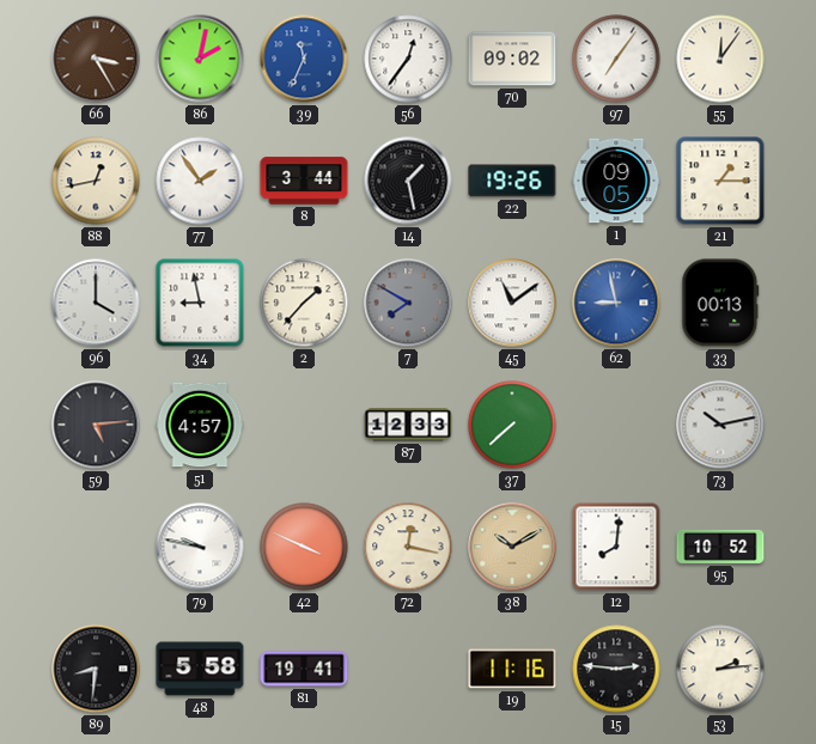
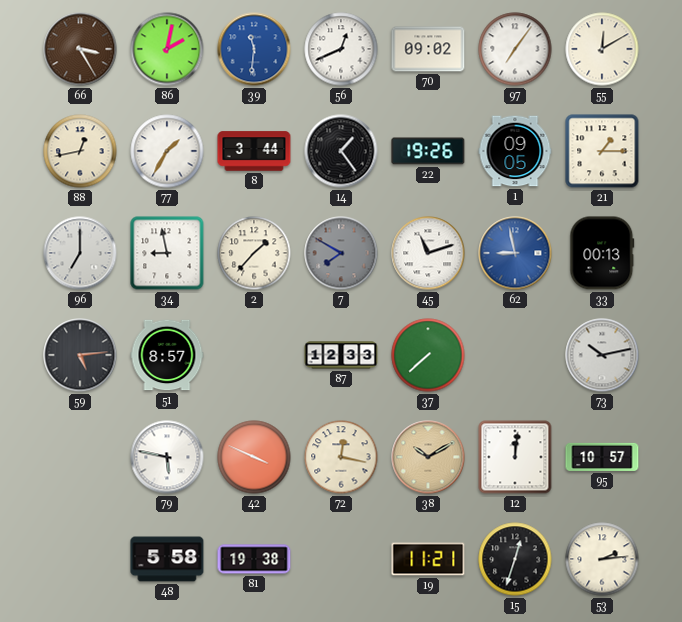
39: 11:34 -> 11:31 (254, 49)
56: 12:36 -> 12:41 (341, 49)
55: 12:06 -> 12:10 (602, 49)
77: 1:54 -> 1:35 (167, 151)
14: 1:28 -> 1:24 (341, 151)
96: 4:00 -> 7:00 (80, 253)
45: 11:09 -> 11:12 (428, 253)
51: 4:57 -> 8:57 (167, 355)
79: 9:47 -> 5:47 (167, 457)
12: 8:01 -> 12:01 (515, 457)
95: 10:52 -> 10:57 (602, 457)
89: 8:31 -> none (96, 669)
81: 19:41 -> 19:38 (254, 559)
19: 11:16 -> 11:21 (428, 559)
15: 2:46 -> 12:33 (515, 559)
